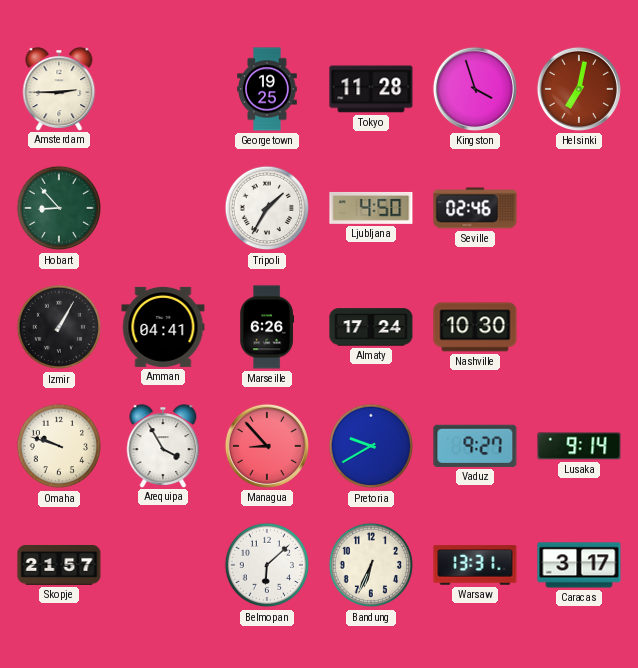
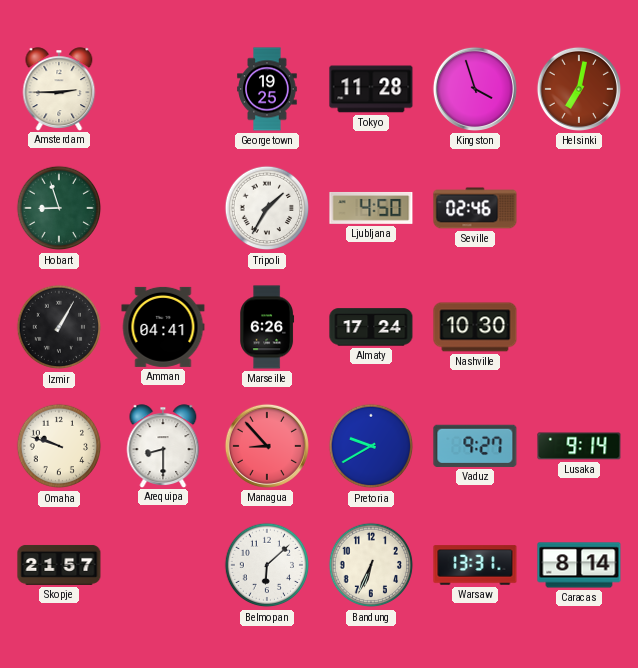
Hobart: 8:53 -> 8:57 (59, 208)
Arequipa: 3:55 -> 8:30 (163, 446)
Caracas: 3:17 -> 8:14 (579, 565)
